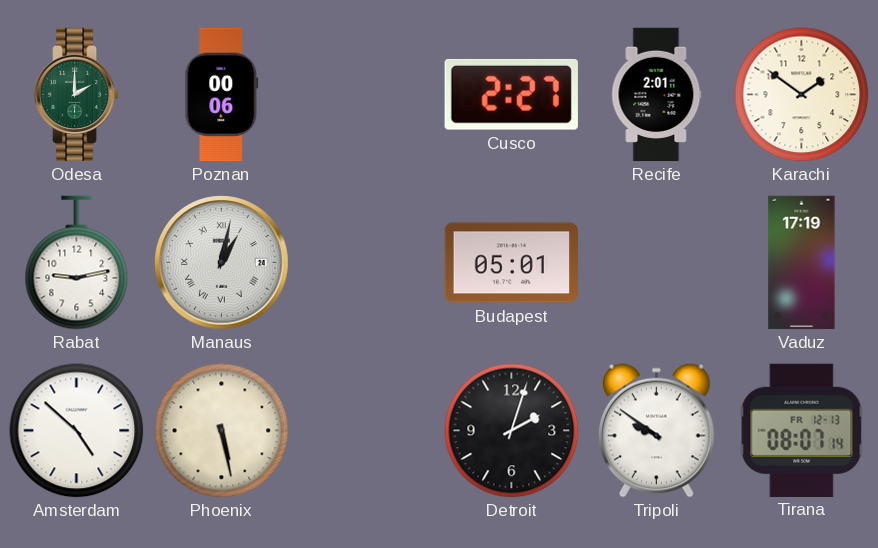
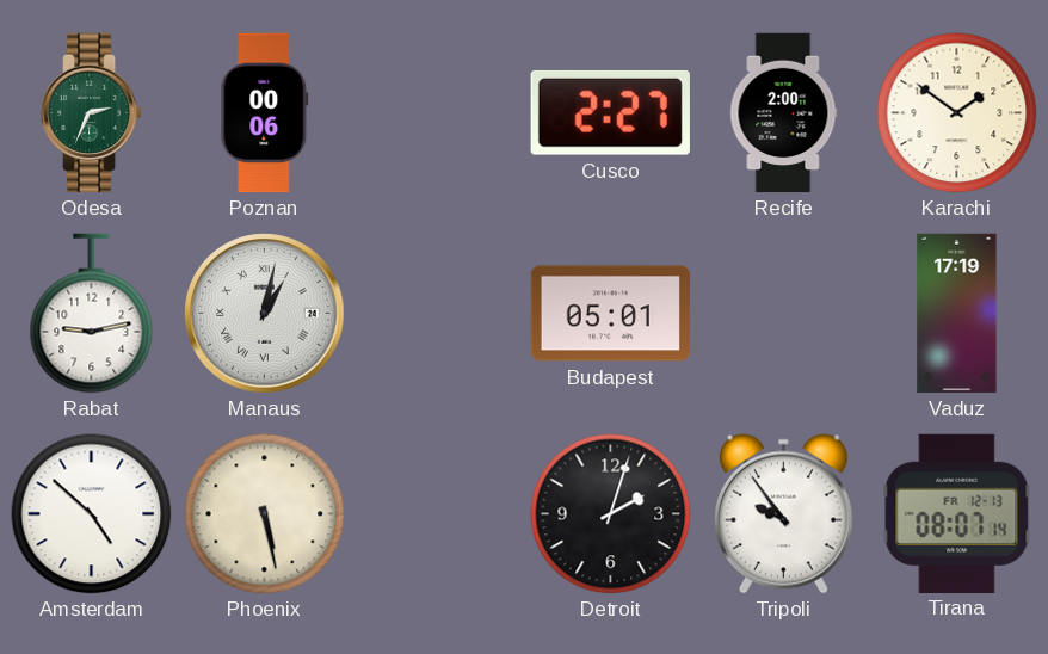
Odesa: 2:00 -> 2:34 (92, 113)
Recife: 2:01 -> 2:00 (784, 113)
Tripoli: 9:51 -> 9:54 (783, 513)
